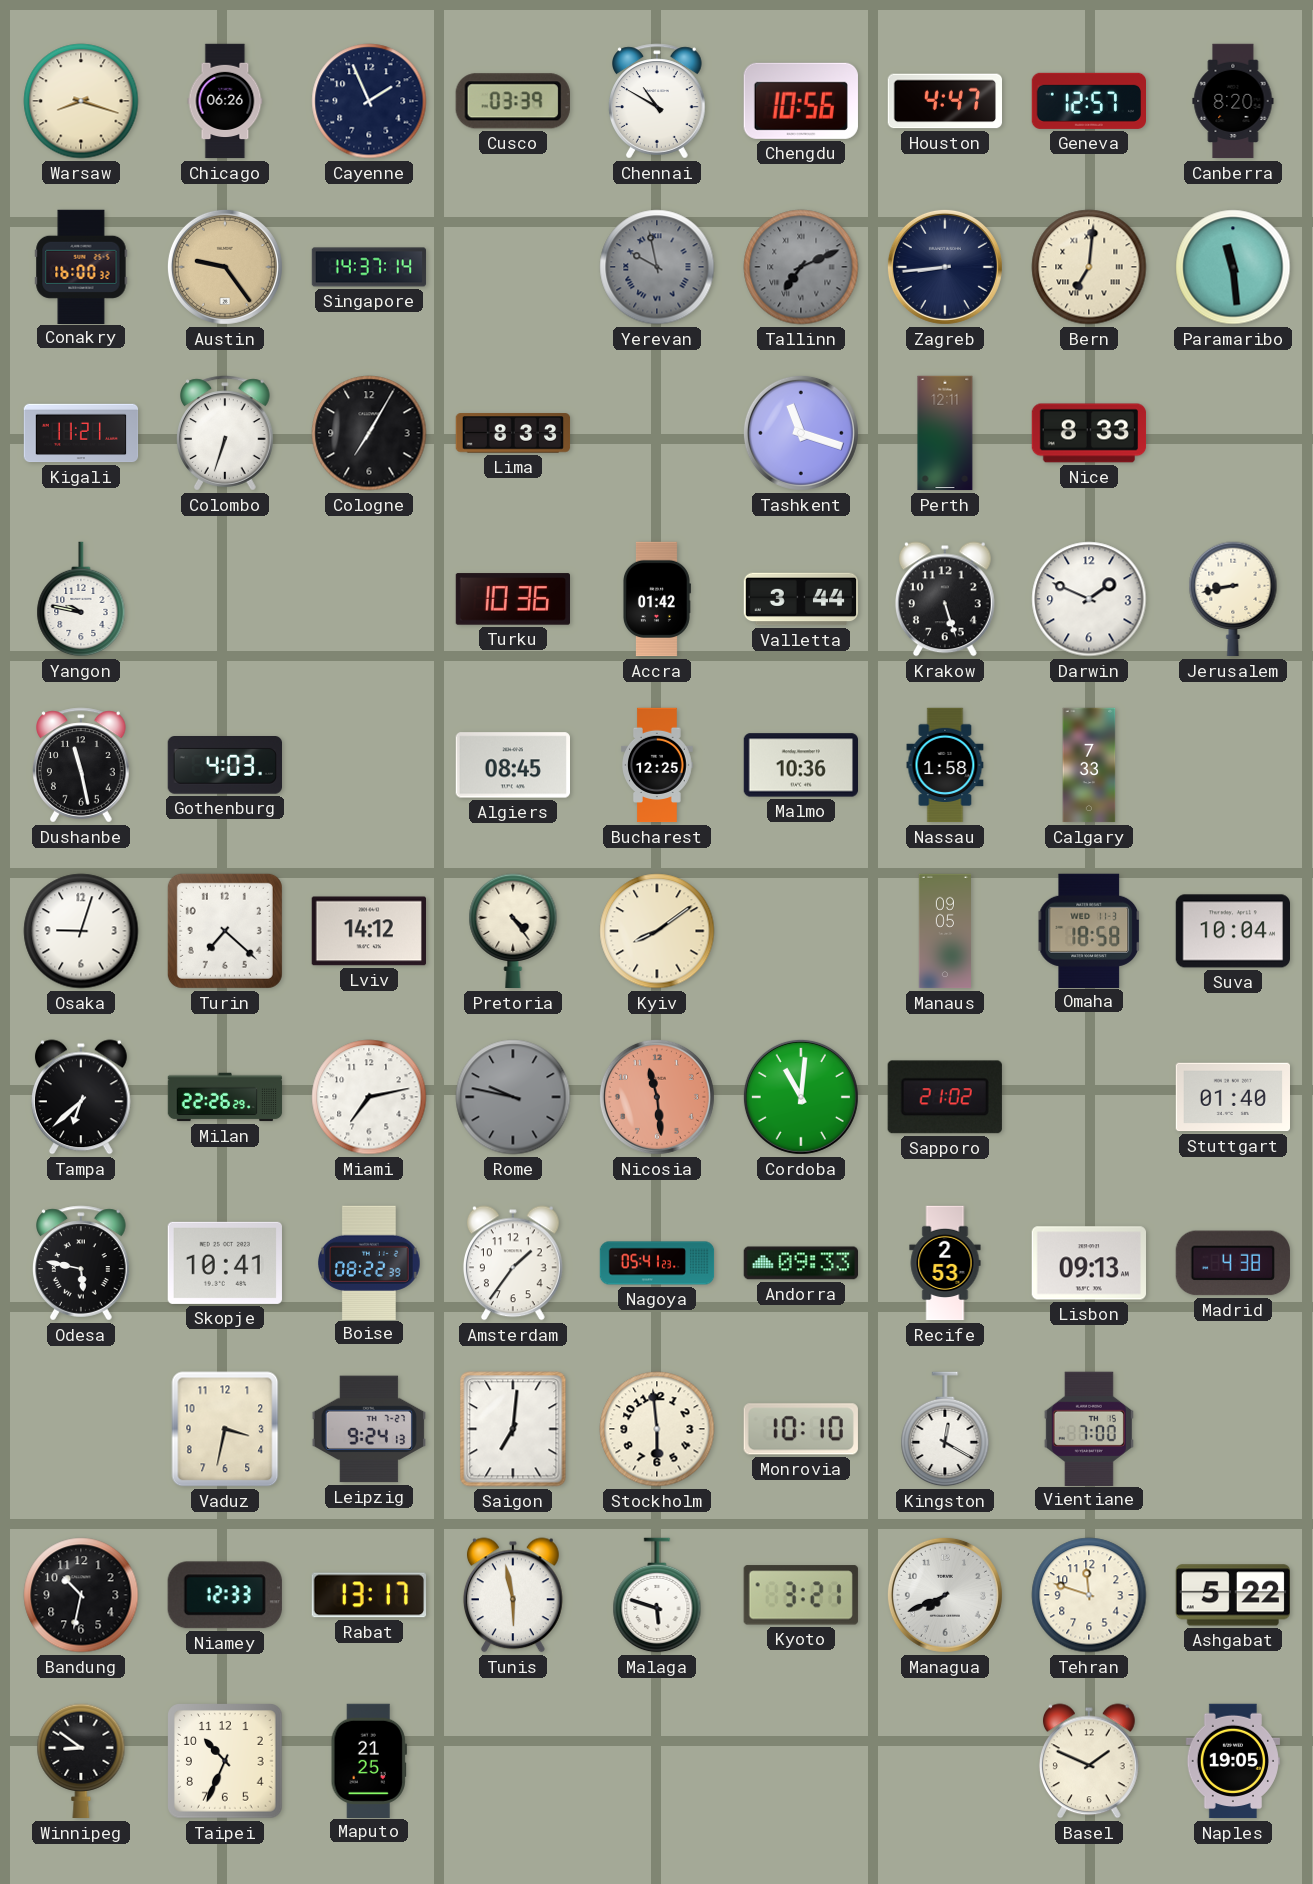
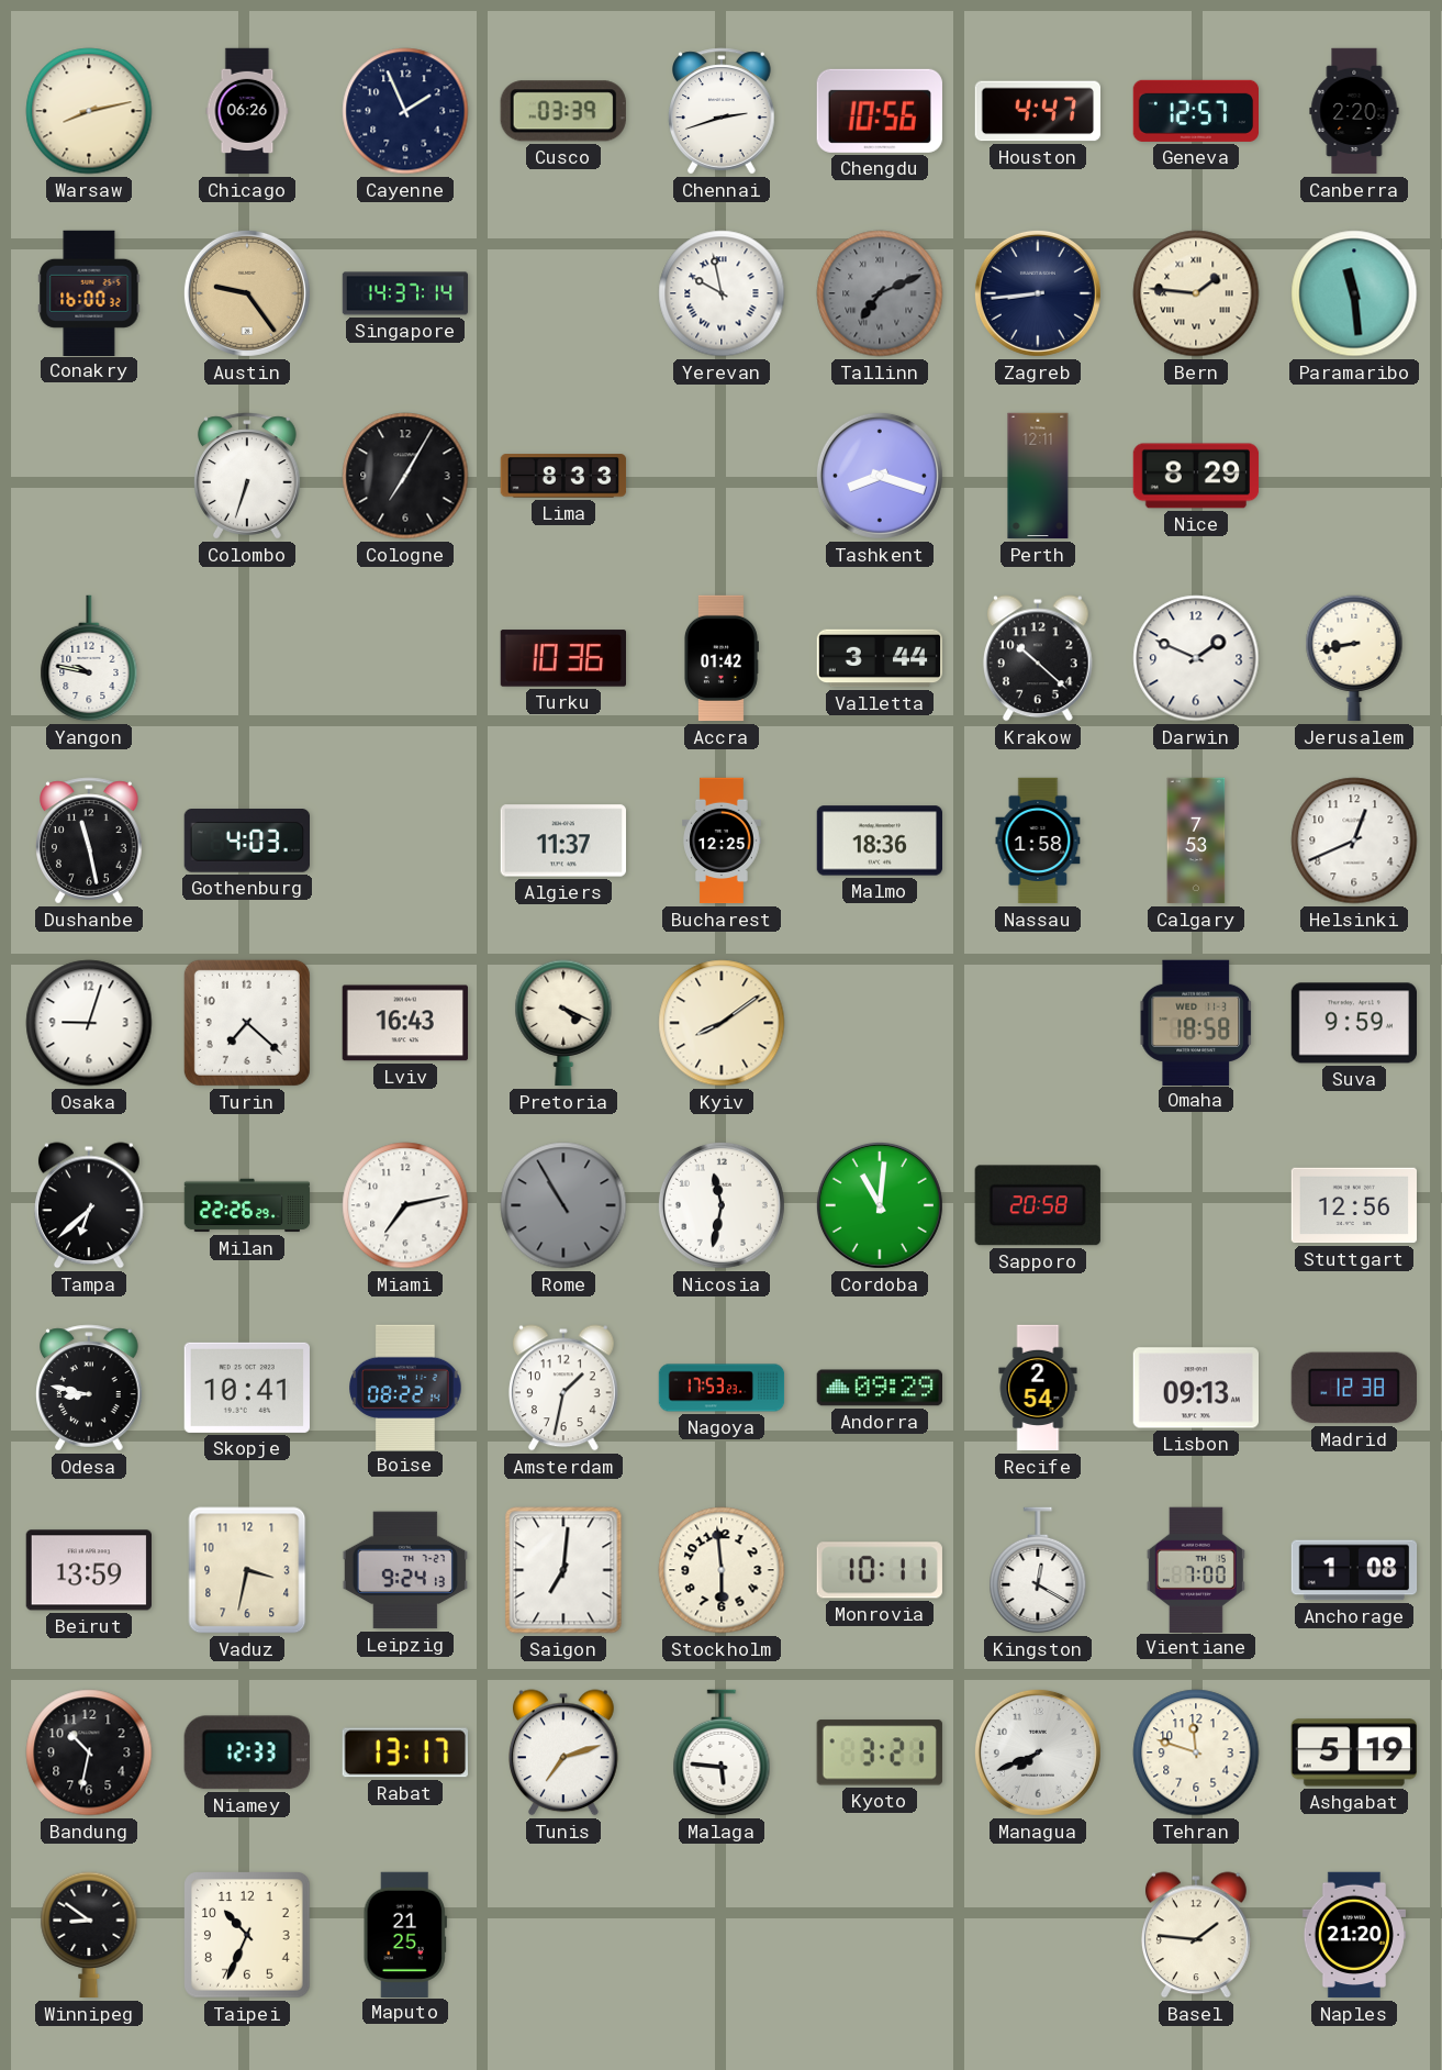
Warsaw: 8:18 -> 8:13 (89, 111)
Chennai: 10:50 -> 2:42 (722, 111)
Canberra: 8:20 -> 2:20 (1354, 111)
Yerevan dial: grey -> white (722, 293)
Bern: 7:01 -> 1:46 (1196, 293)
Kigali: 11:21 -> none (81, 433)
Tashkent: 11:18 -> 8:18 (880, 476)
Nice: 8:33 -> 8:29 (1196, 476)
Krakow: 5:27 -> 10:22 (1038, 658)
Algiers: 08:45 -> 11:37 (562, 841)
Malmo: 10:36 -> 18:36 (879, 841)
Calgary: 7:33 -> 7:53 (1196, 841)
Helsinki: none -> 12:41 (1354, 841)
Lviv: 14:12 -> 16:43 (404, 1023)
Pretoria: 4:24 -> 4:19 (563, 1023)
Manaus: 09:05 -> none (944, 931)
Suva: 10:04 -> 9:59 (1353, 1023)
Rome: 9:47 -> 10:55 (563, 1205)
Nicosia: 11:29 -> 11:32 (722, 1205)
Nicosia dial: salmon -> white (722, 1205)
Sapporo: 21:02 -> 20:58 (1038, 1205)
Stuttgart: 01:40 -> 12:56 (1353, 1205)
Odesa: 5:47 -> 8:47 (89, 1388)
Boise: 08:22:39 -> 08:22:14 (405, 1387)
Amsterdam: 1:36 -> 1:32 (563, 1388)
Nagoya: 05:41 -> 17:53 (722, 1388)
Andorra: 09:33 -> 09:29 (879, 1388)
Recife: 2:53 -> 2:54 (1038, 1388)
Madrid: 4:38 -> 12:38 (1354, 1388)
Beirut: none -> 13:59 (88, 1570)
Monrovia: 10:10 -> 10:11 (880, 1570)
Anchorage: none -> 1:08 (1354, 1570)
Tunis: 5:58 -> 7:12 (563, 1752)
Malaga: 5:48 -> 5:46 (722, 1752)
Ashgabat: 5:22 -> 5:19 (1353, 1752)
Basel: 1:49 -> 1:46 (1196, 1935)
Naples: 19:05 -> 21:20 (1353, 1935)
